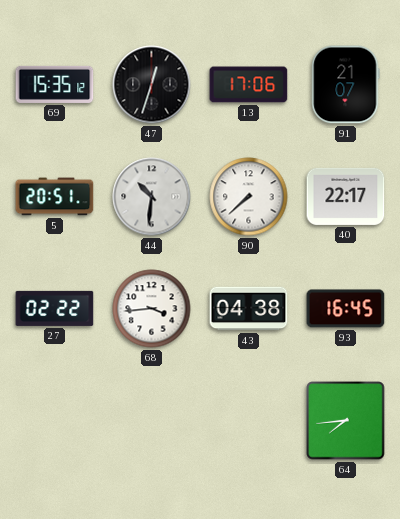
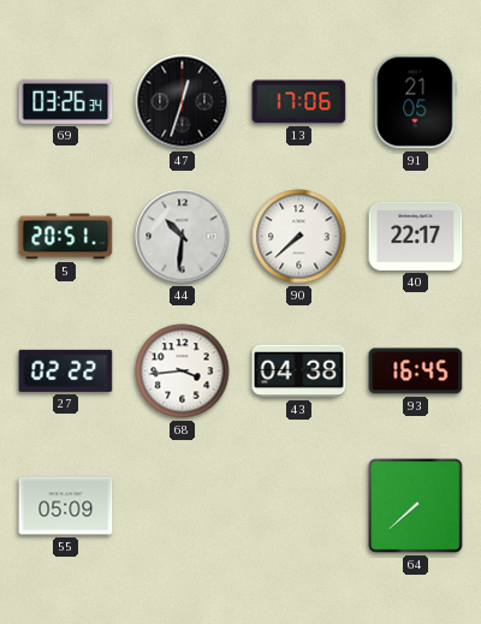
69: 15:35 -> 03:26 (66, 101)
91: 21:07 -> 21:05 (416, 102)
55: none -> 05:09 (66, 506)
64: 7:44 -> 7:38 (416, 506)
